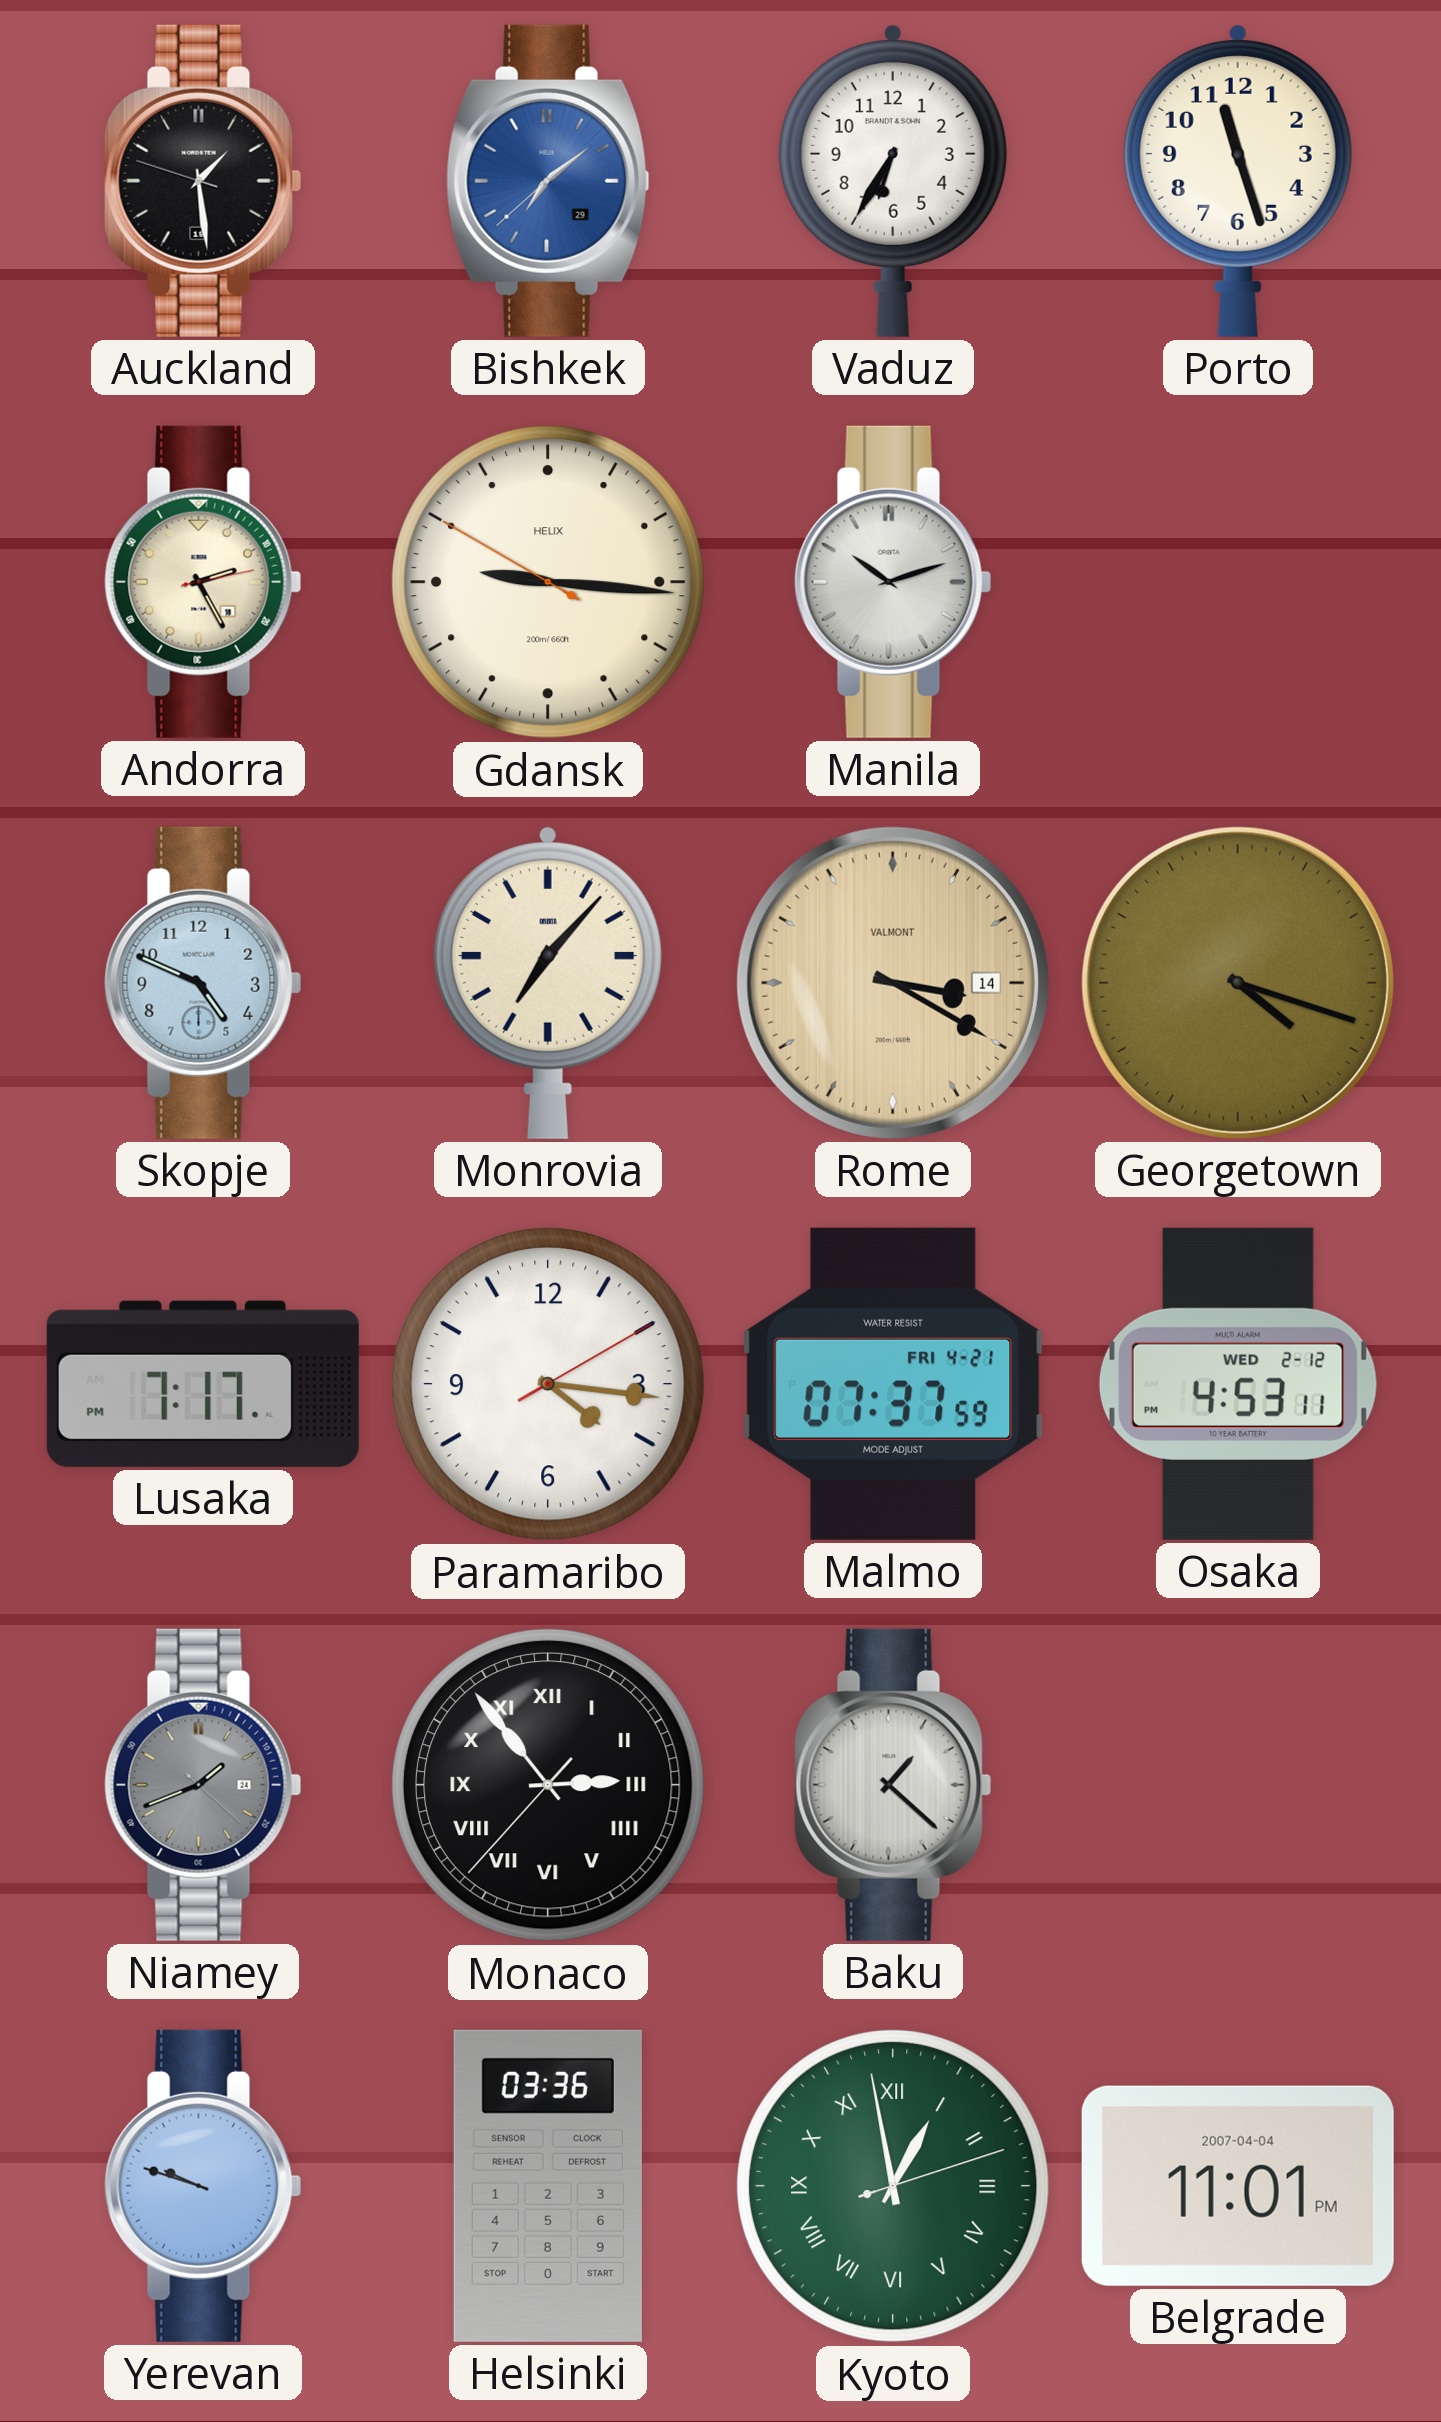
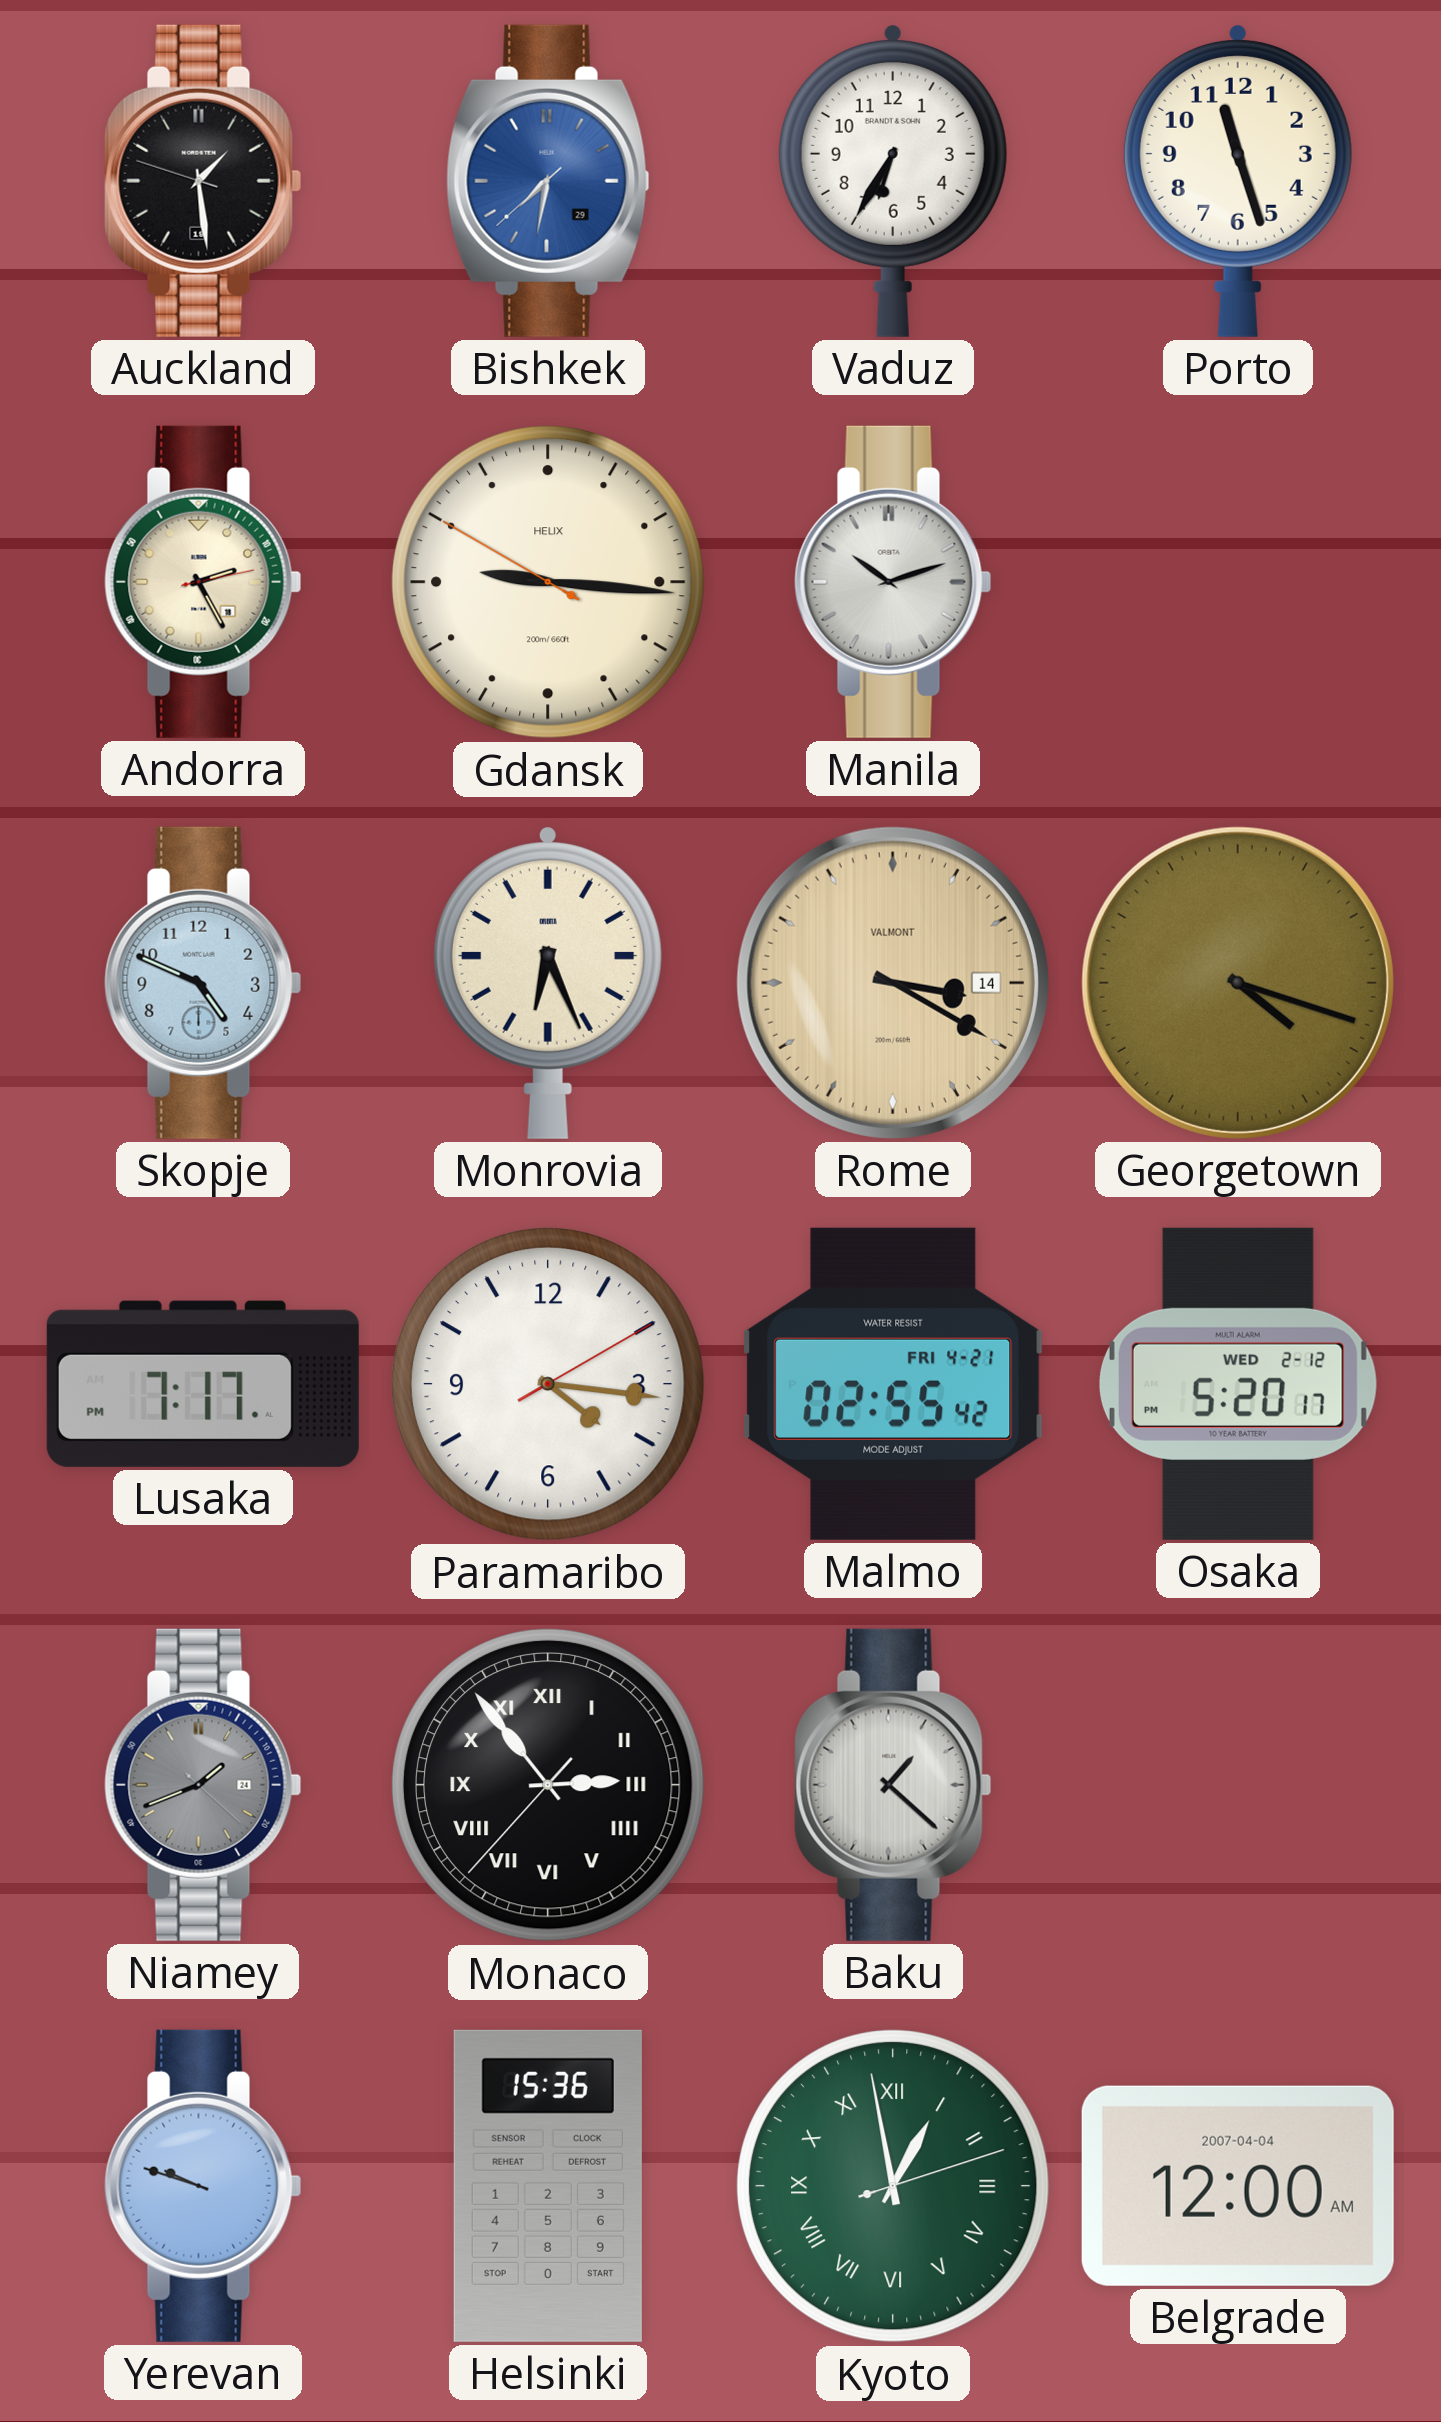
Bishkek: 7:08 -> 7:31 (548, 181)
Monrovia: 7:07 -> 6:26 (548, 983)
Malmo: 07:37 -> 02:55 (893, 1384)
Osaka: 4:53 -> 5:20 (1238, 1384)
Helsinki: 03:36 -> 15:36 (548, 2186)
Belgrade: 11:01 -> 12:00 (1238, 2186)
